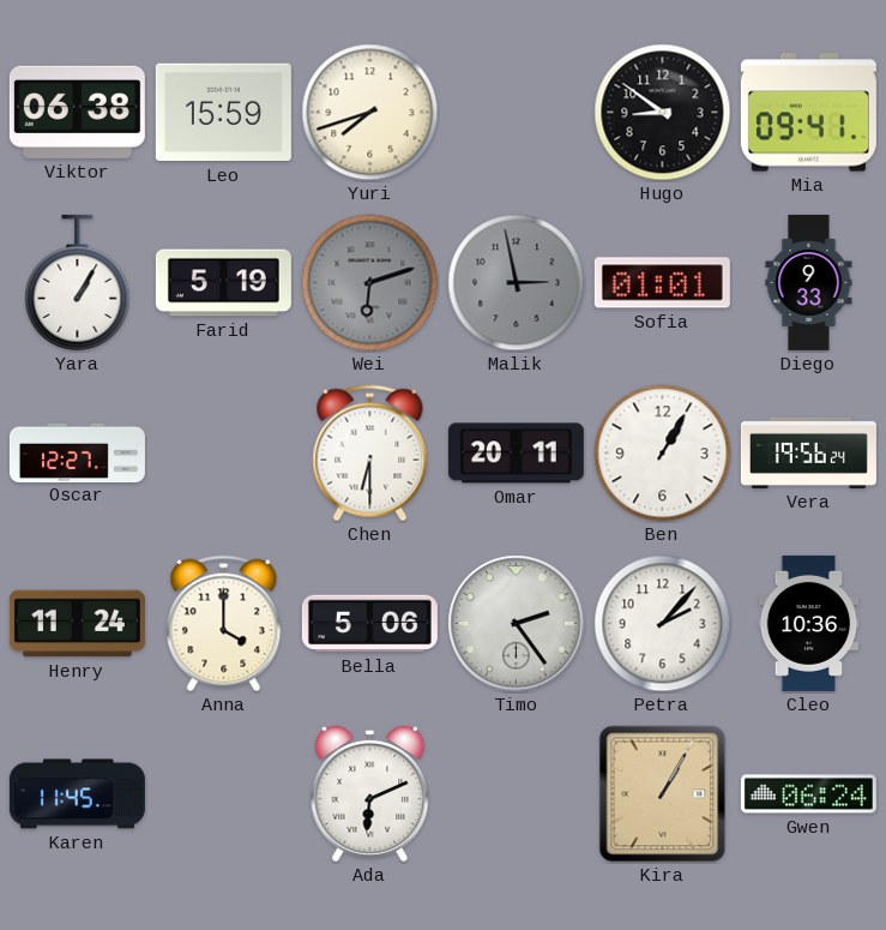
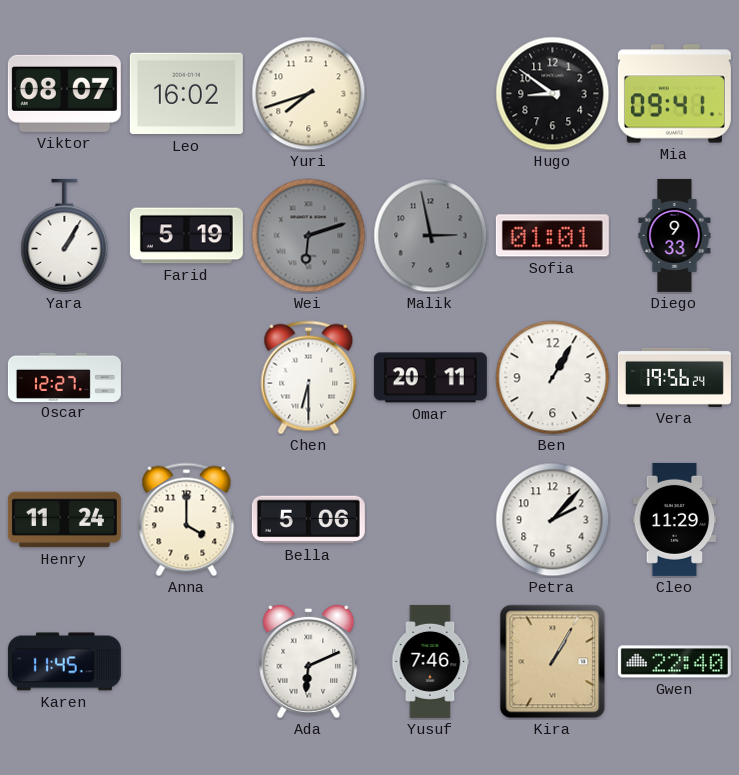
Viktor: 06:38 -> 08:07 (64, 93)
Leo: 15:59 -> 16:02 (186, 94)
Timo: 2:24 -> none (517, 624)
Cleo: 10:36 -> 11:29 (675, 519)
Yusuf: none -> 7:46 (430, 661)
Gwen: 06:24 -> 22:40 (674, 662)
